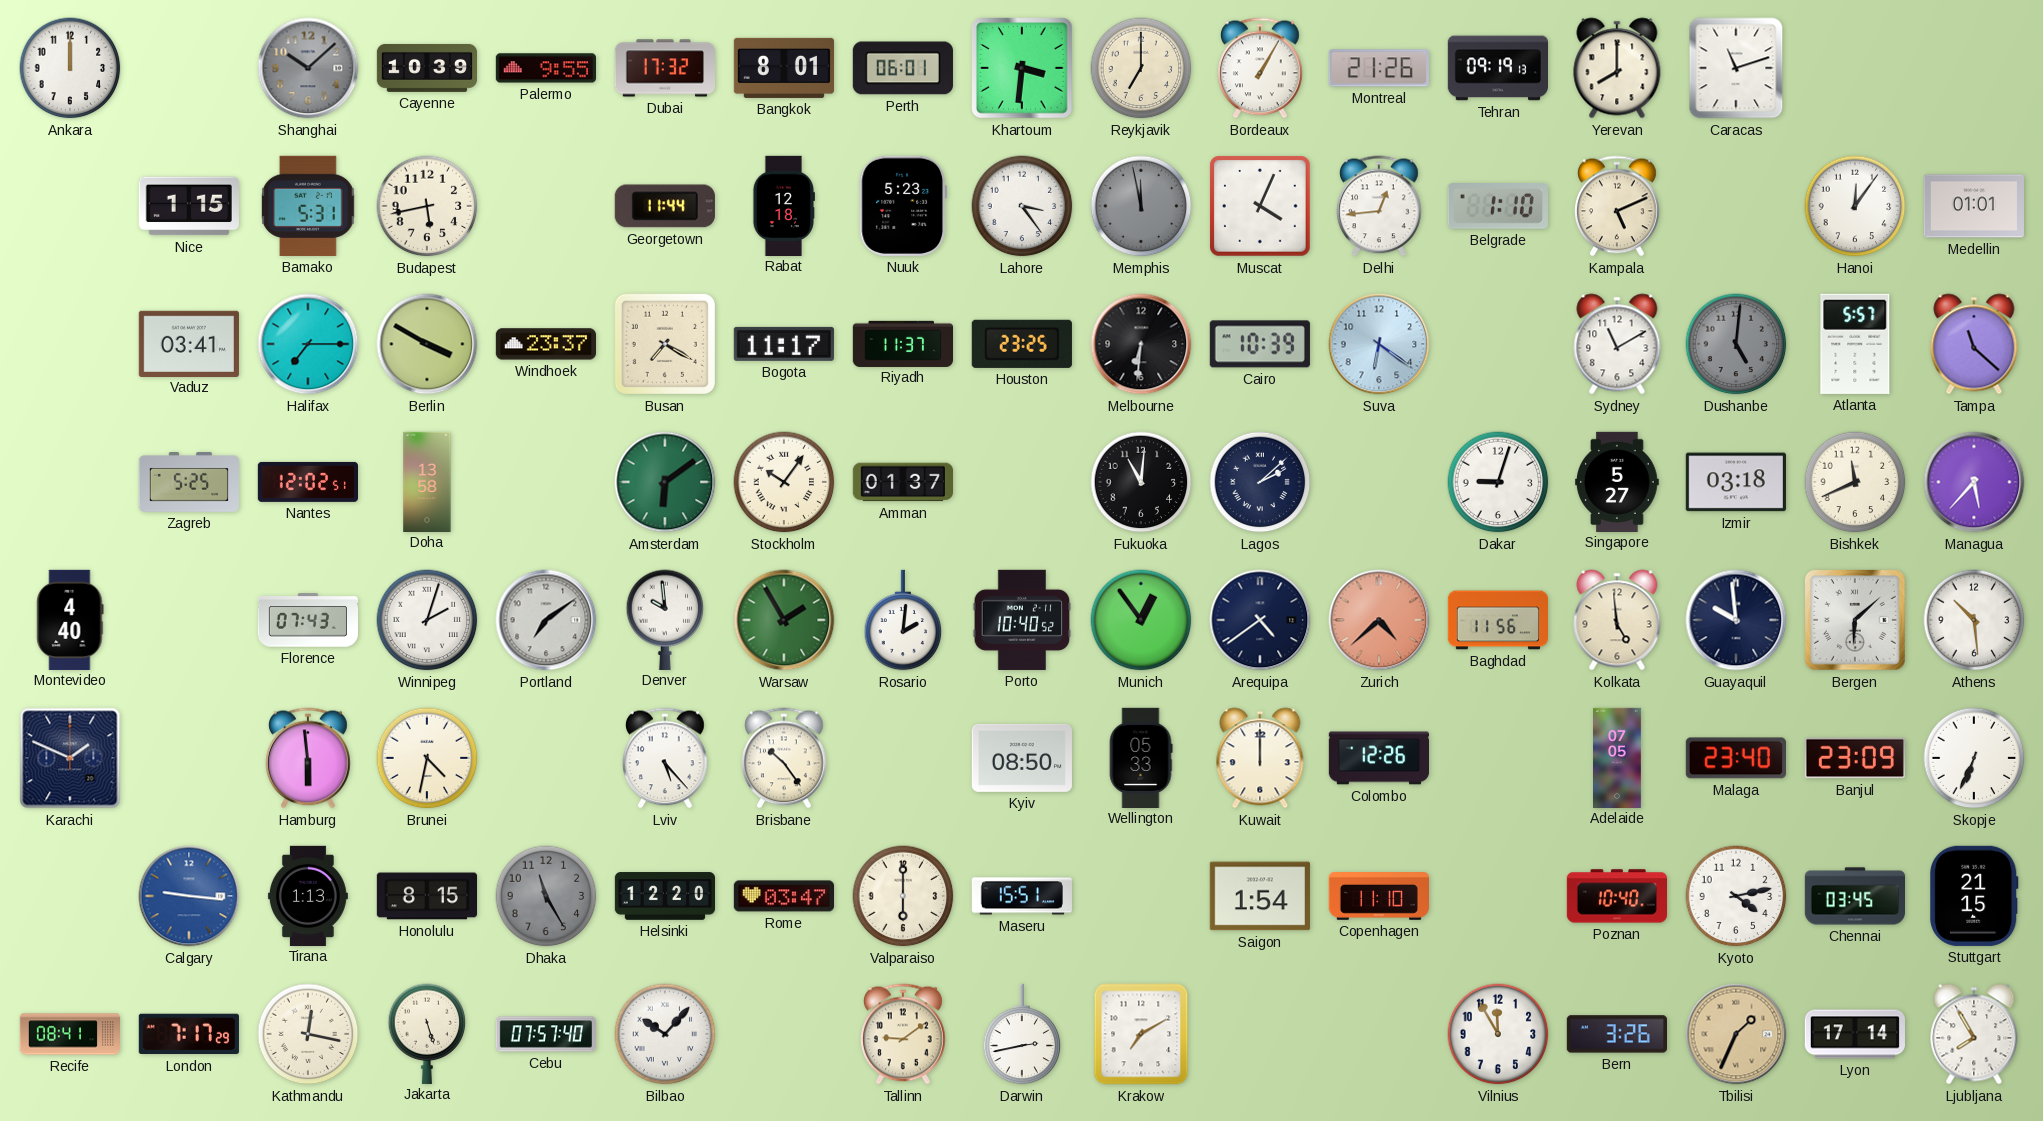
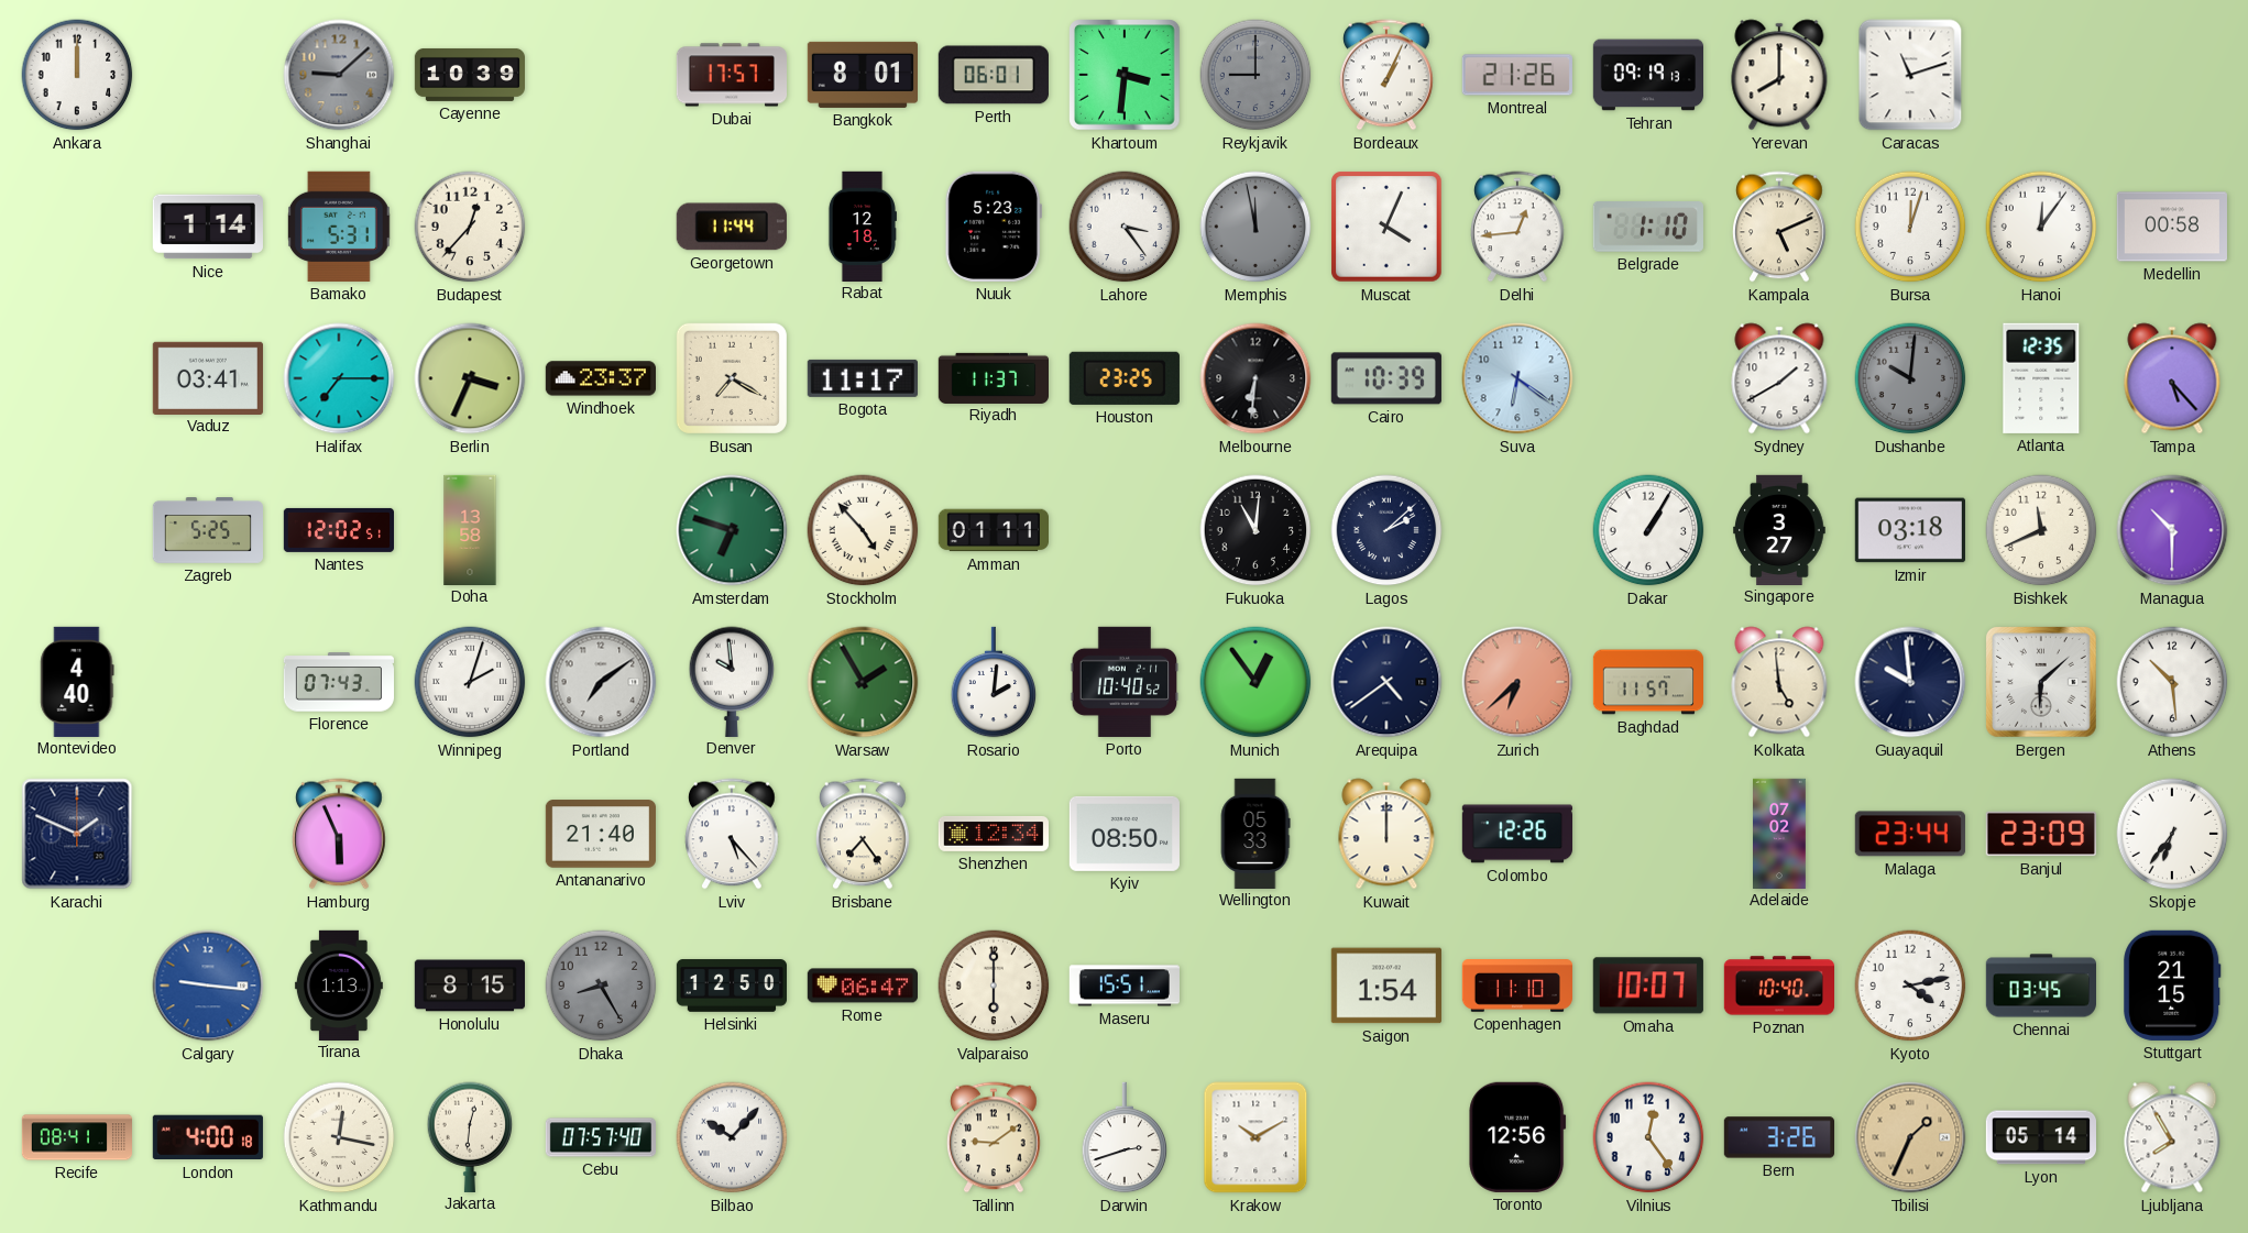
Shanghai: 10:08 -> 9:08 (339, 75)
Palermo: 9:55 -> none (545, 68)
Dubai: 17:32 -> 17:57 (731, 75)
Reykjavik: 7:00 -> 9:00 (1255, 75)
Reykjavik dial: cream -> grey (1255, 75)
Bordeaux: 1:05 -> 1:04 (1388, 75)
Nice: 1:15 -> 1:14 (208, 227)
Budapest: 5:43 -> 12:37 (470, 227)
Bursa: none -> 12:03 (1910, 227)
Medellin: 01:01 -> 00:58 (2172, 227)
Berlin: 3:50 -> 3:34 (470, 378)
Sydney: 11:10 -> 1:40 (1779, 378)
Dushanbe: 5:01 -> 10:01 (1910, 378)
Atlanta: 5:57 -> 12:35 (2041, 378)
Tampa: 11:22 -> 5:23 (2172, 378)
Amsterdam: 6:09 -> 6:48 (732, 530)
Stockholm: 10:06 -> 4:53 (863, 530)
Amman: 01:37 -> 01:11 (993, 530)
Dakar: 9:03 -> 1:05 (1648, 530)
Singapore: 5:27 -> 3:27 (1779, 529)
Managua: 5:37 -> 10:30 (2172, 530)
Zurich: 4:38 -> 6:38 (1517, 682)
Baghdad: 11:56 -> 11:57 (1648, 682)
Hamburg: 5:59 -> 5:56 (340, 834)
Brunei: 4:32 -> none (427, 758)
Antananarivo: none -> 21:40 (601, 834)
Brisbane: 10:24 -> 7:24 (864, 834)
Shenzhen: none -> 12:34 (993, 834)
Adelaide: 07:05 -> 07:02 (1780, 833)
Malaga: 23:40 -> 23:44 (1910, 834)
Skopje: 6:34 -> 6:36 (2172, 834)
Dhaka: 11:25 -> 8:25 (601, 986)
Helsinki: 12:20 -> 12:50 (731, 986)
Rome: 03:47 -> 06:47 (862, 986)
Omaha: none -> 10:07 (1648, 986)
London: 7:17 -> 4:00 (208, 1137)
Jakarta: 5:27 -> 12:31 (470, 1136)
Darwin: 2:43 -> 2:42 (1125, 1137)
Krakow: 7:10 -> 10:10 (1255, 1137)
Toronto: none -> 12:56 (1517, 1137)
Vilnius: 11:55 -> 12:24 (1648, 1137)
Lyon: 17:14 -> 05:14 (2040, 1137)
